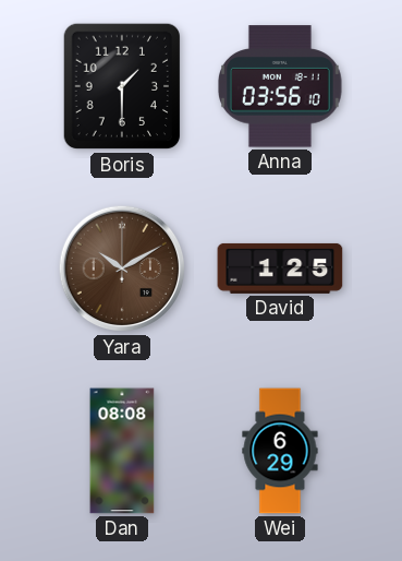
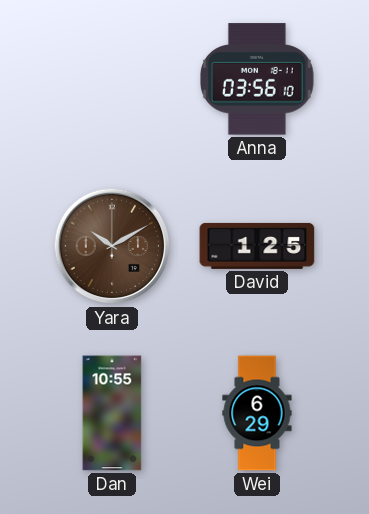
Boris: 1:30 -> none (122, 86)
Dan: 08:08 -> 10:55 (112, 413)
